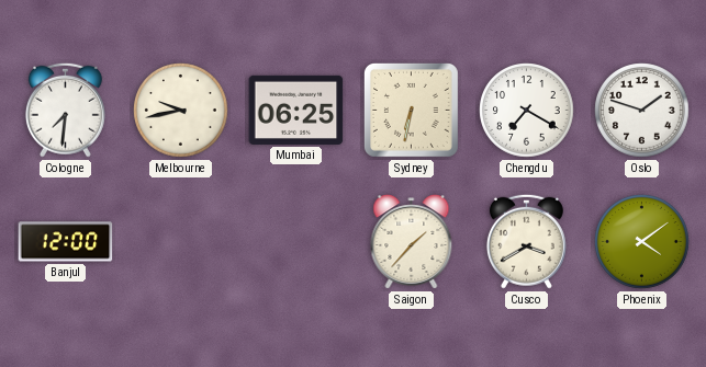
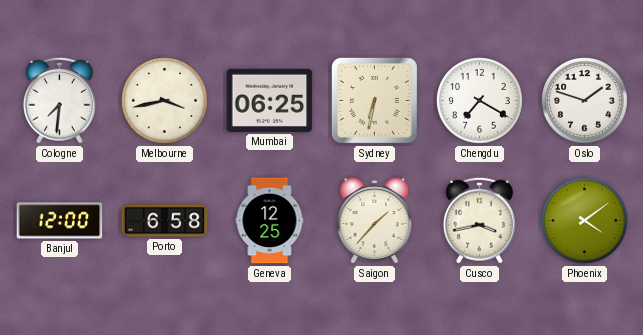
Melbourne: 9:43 -> 3:43 (165, 101)
Porto: none -> 6:58 (165, 221)
Geneva: none -> 12:25 (270, 221)
Cusco: 3:40 -> 3:43 (479, 220)
